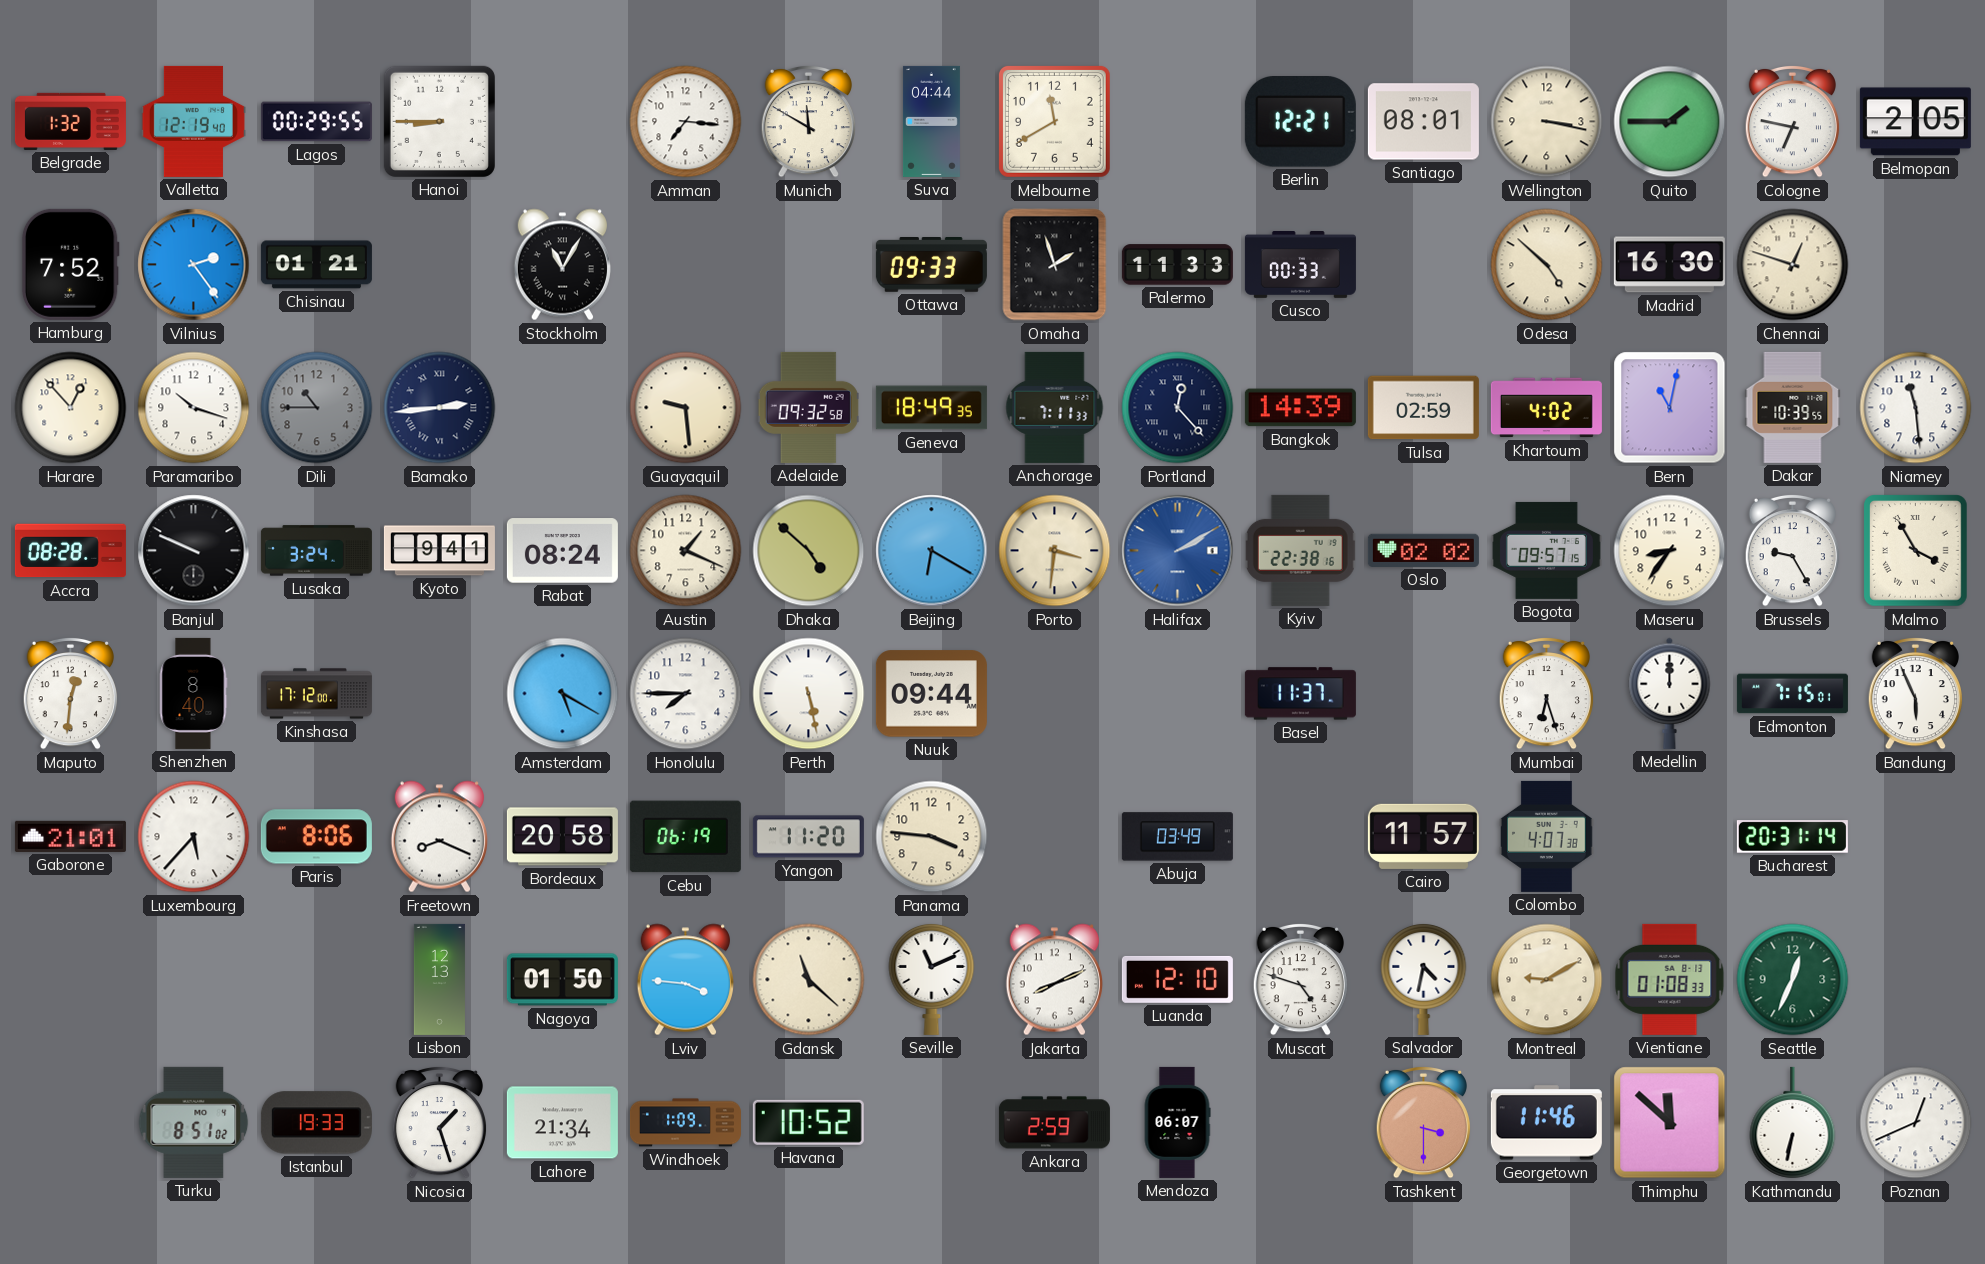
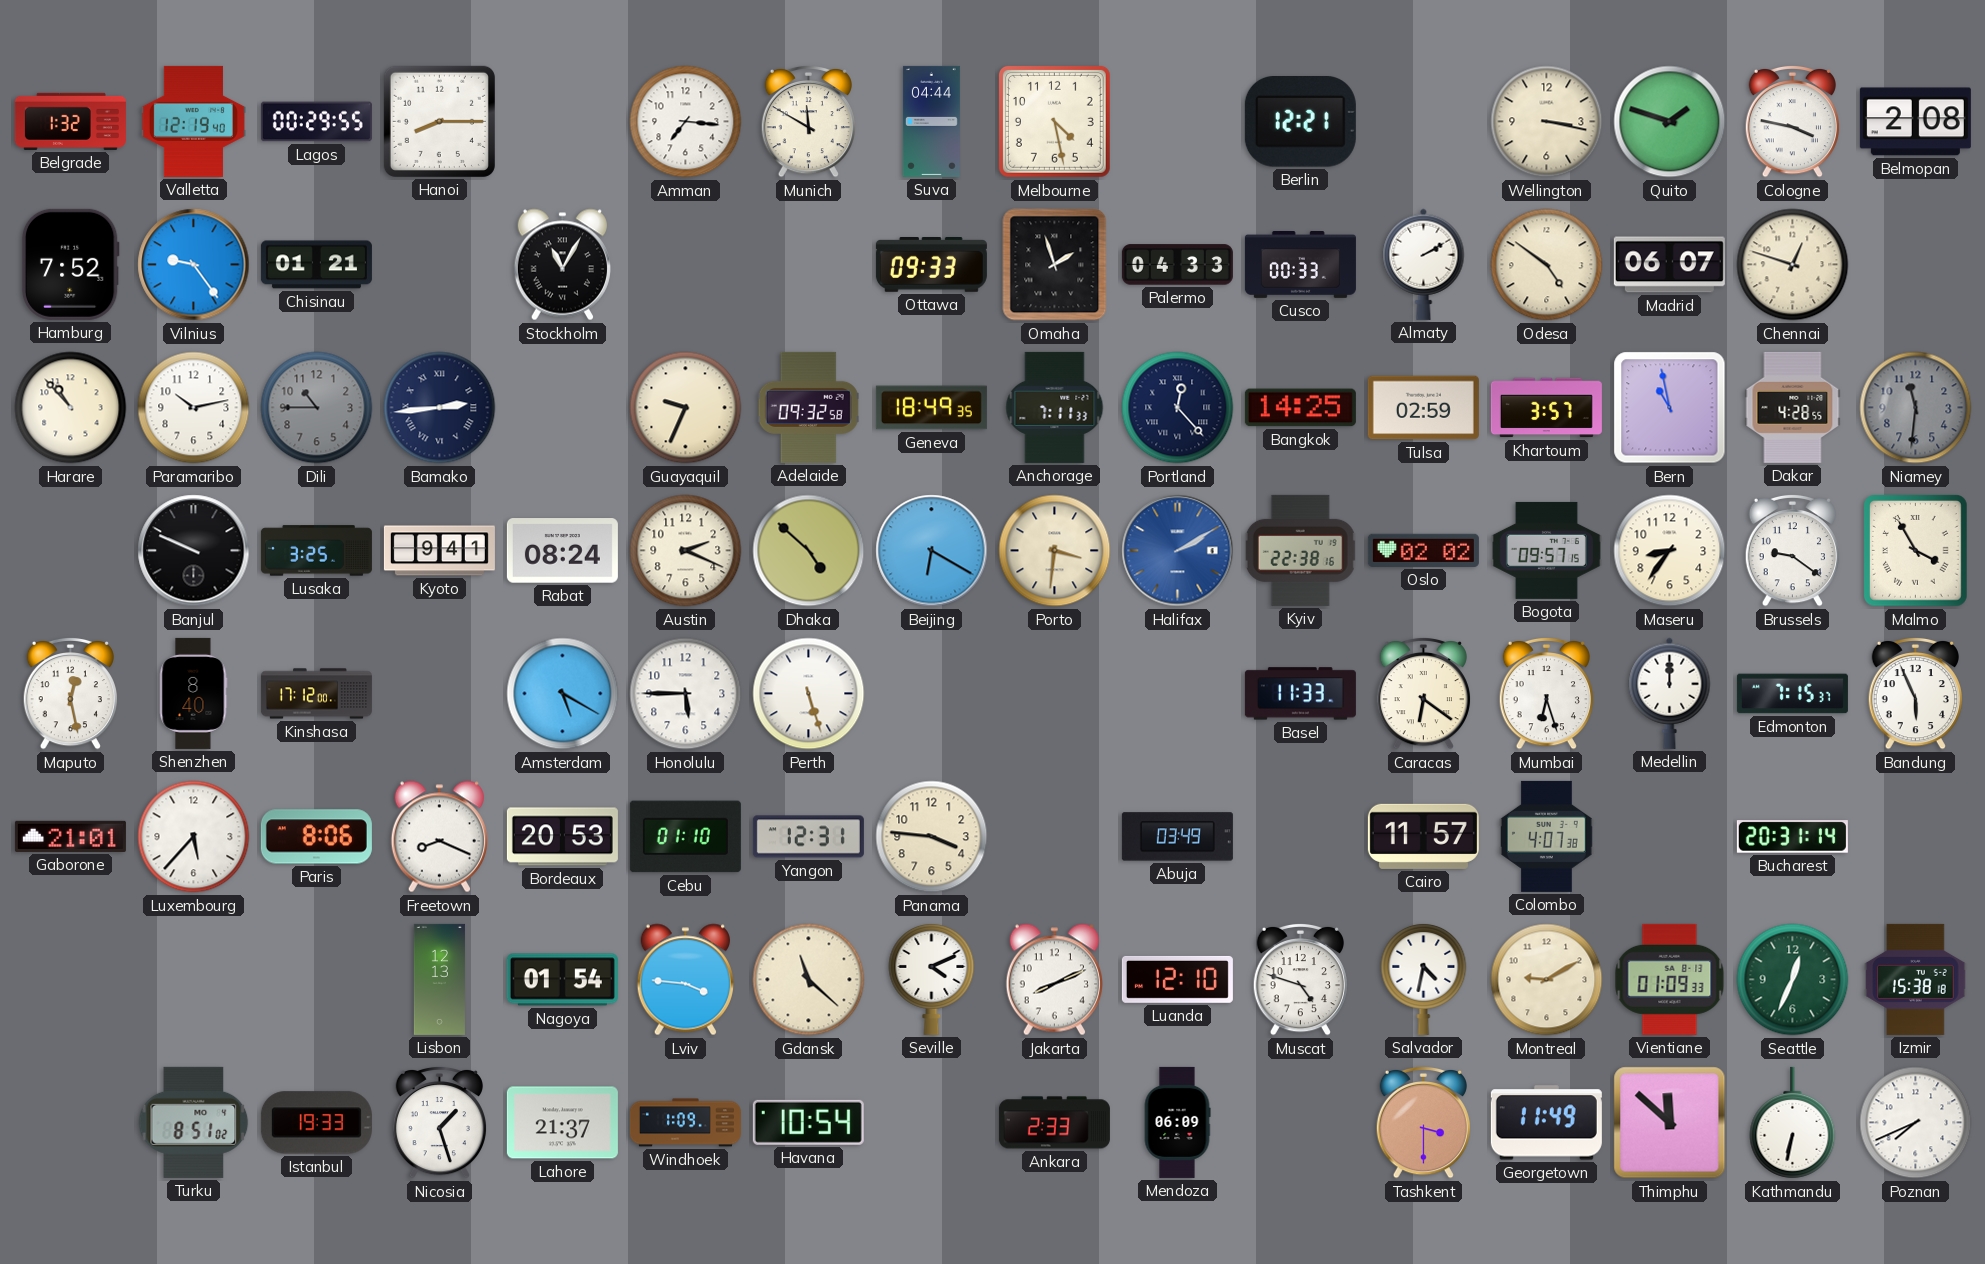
Hanoi: 8:45 -> 8:15 (439, 121)
Melbourne: 11:40 -> 4:28 (1054, 121)
Santiago: 08:01 -> none (1423, 122)
Quito: 1:45 -> 1:48 (1670, 122)
Cologne: 6:47 -> 3:47 (1792, 121)
Belmopan: 2:05 -> 2:08 (1915, 122)
Vilnius: 2:24 -> 9:24 (194, 265)
Palermo: 11:33 -> 04:33 (1177, 265)
Almaty: none -> 2:10 (1424, 264)
Odesa: 4:52 -> 4:51 (1547, 265)
Madrid: 16:30 -> 06:07 (1669, 265)
Harare: 12:53 -> 10:53 (71, 408)
Paramaribo: 10:18 -> 10:13 (194, 408)
Guayaquil: 9:29 -> 9:34 (686, 408)
Bangkok: 14:39 -> 14:25 (1300, 408)
Khartoum: 4:02 -> 3:57 (1546, 408)
Bern: 11:02 -> 10:58 (1670, 408)
Dakar: 10:39 -> 4:28 (1793, 407)
Niamey: 11:29 -> 11:31 (1916, 408)
Niamey dial: white -> grey (1916, 408)
Accra: 08:28 -> none (70, 551)
Lusaka: 3:24 -> 3:25 (316, 551)
Austin: 1:19 -> 2:19 (686, 551)
Brussels: 9:25 -> 9:21 (1792, 550)
Maputo: 12:31 -> 12:28 (70, 693)
Honolulu: 7:45 -> 5:45 (686, 694)
Perth: 5:28 -> 5:27 (809, 694)
Nuuk: 09:44 -> none (931, 694)
Basel: 11:37 -> 11:33 (1300, 694)
Caracas: none -> 6:21 (1423, 693)
Edmonton: 7:15:01 -> 7:15:37 (1792, 694)
Bordeaux: 20:58 -> 20:53 (562, 837)
Cebu: 06:19 -> 01:10 (685, 837)
Yangon: 11:20 -> 12:31 (808, 837)
Nagoya: 01:50 -> 01:54 (562, 980)
Seville: 11:11 -> 4:11 (932, 979)
Vientiane: 01:08 -> 01:09 (1670, 979)
Izmir: none -> 15:38 (1916, 979)
Lahore: 21:34 -> 21:37 (562, 1123)
Havana: 10:52 -> 10:54 (808, 1122)
Ankara: 2:59 -> 2:33 (1054, 1123)
Mendoza: 06:07 -> 06:09 (1177, 1122)
Georgetown: 11:46 -> 11:49 (1546, 1123)
Poznan: 12:41 -> 7:41 (1916, 1123)
